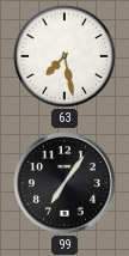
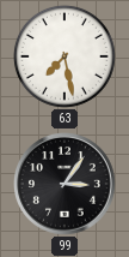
99: 7:06 -> 3:06 (66, 185)
